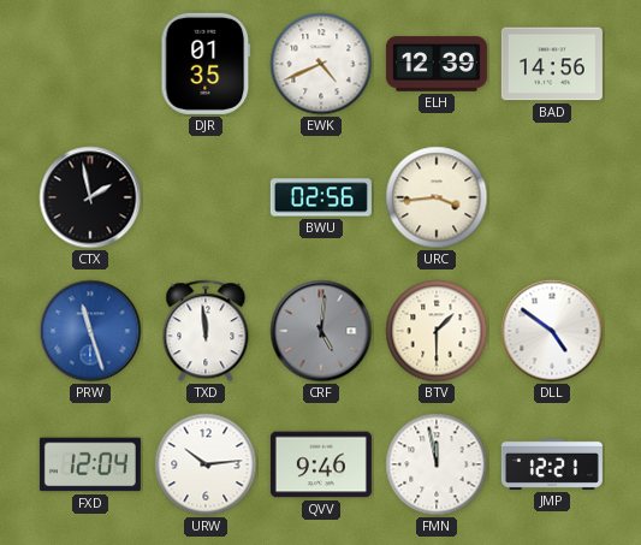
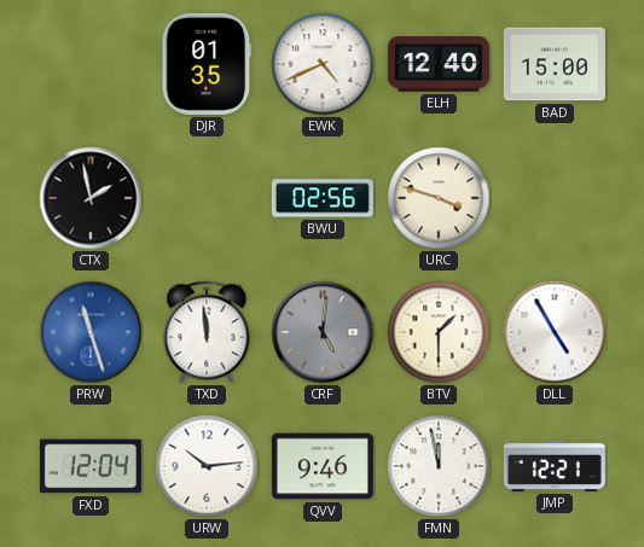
ELH: 12:39 -> 12:40 (439, 64)
BAD: 14:56 -> 15:00 (555, 64)
URC: 3:44 -> 3:48 (439, 198)
DLL: 4:51 -> 4:55 (555, 332)
